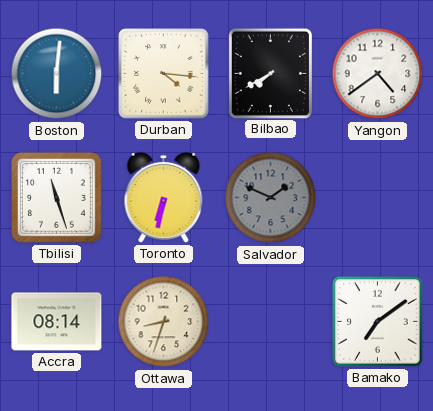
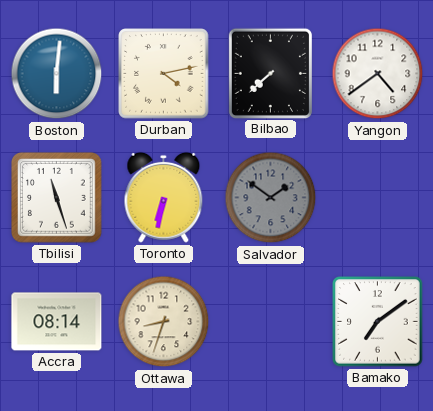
Durban: 4:16 -> 4:13 (164, 74)
Bilbao: 7:40 -> 7:38 (270, 73)
Salvador: 1:49 -> 1:51 (271, 198)
